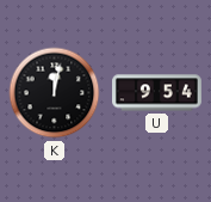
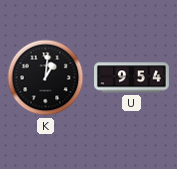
K: 12:02 -> 1:01 (46, 78)
